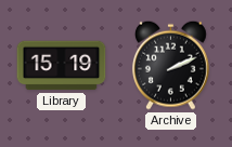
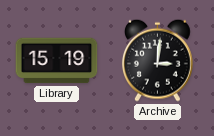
Archive: 2:11 -> 3:01 (157, 60)
